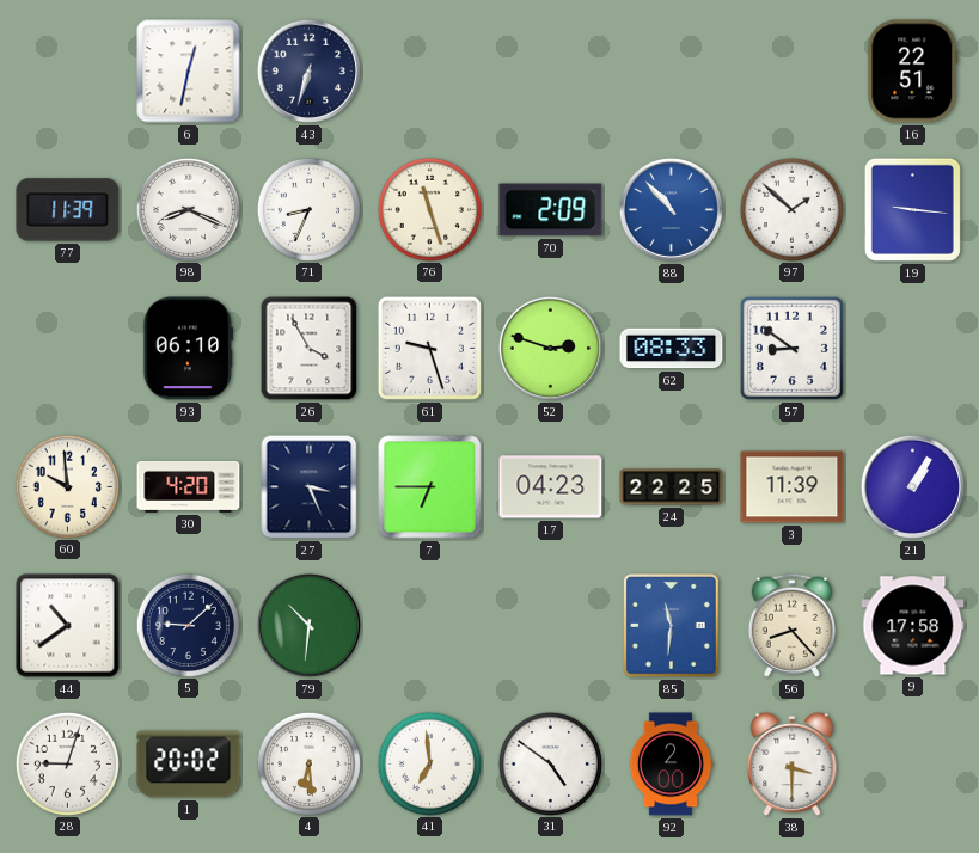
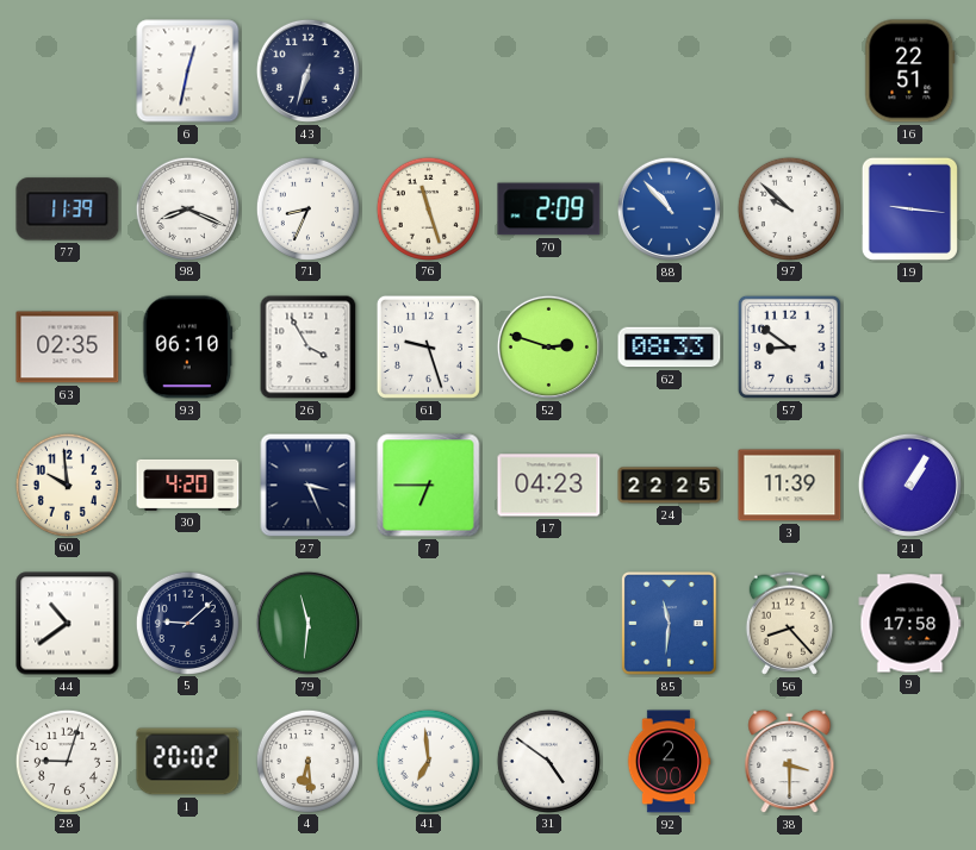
97: 1:52 -> 9:52 (789, 208)
63: none -> 02:35 (68, 348)
79: 10:31 -> 11:31 (307, 623)
